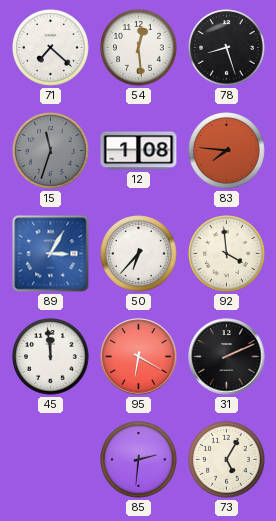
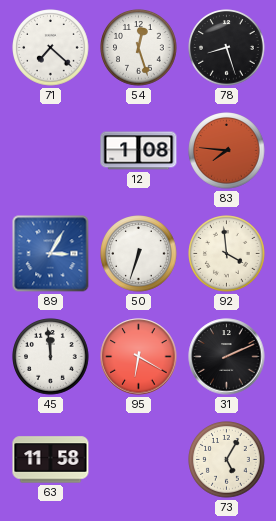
54: 12:29 -> 12:27 (139, 48)
15: 11:33 -> none (51, 151)
50: 6:37 -> 6:33 (139, 254)
63: none -> 11:58 (51, 460)
85: 2:31 -> none (139, 460)
